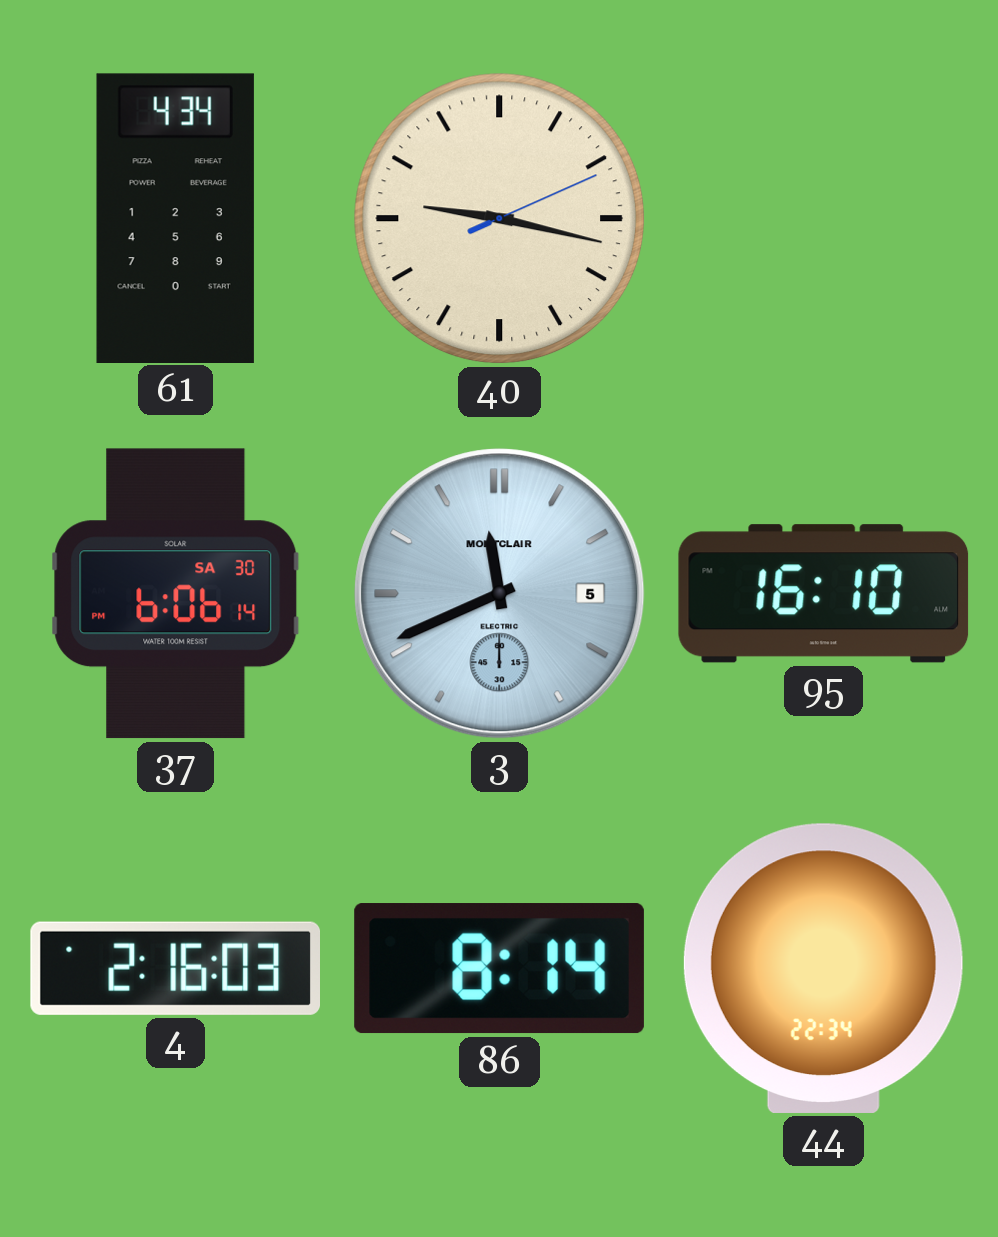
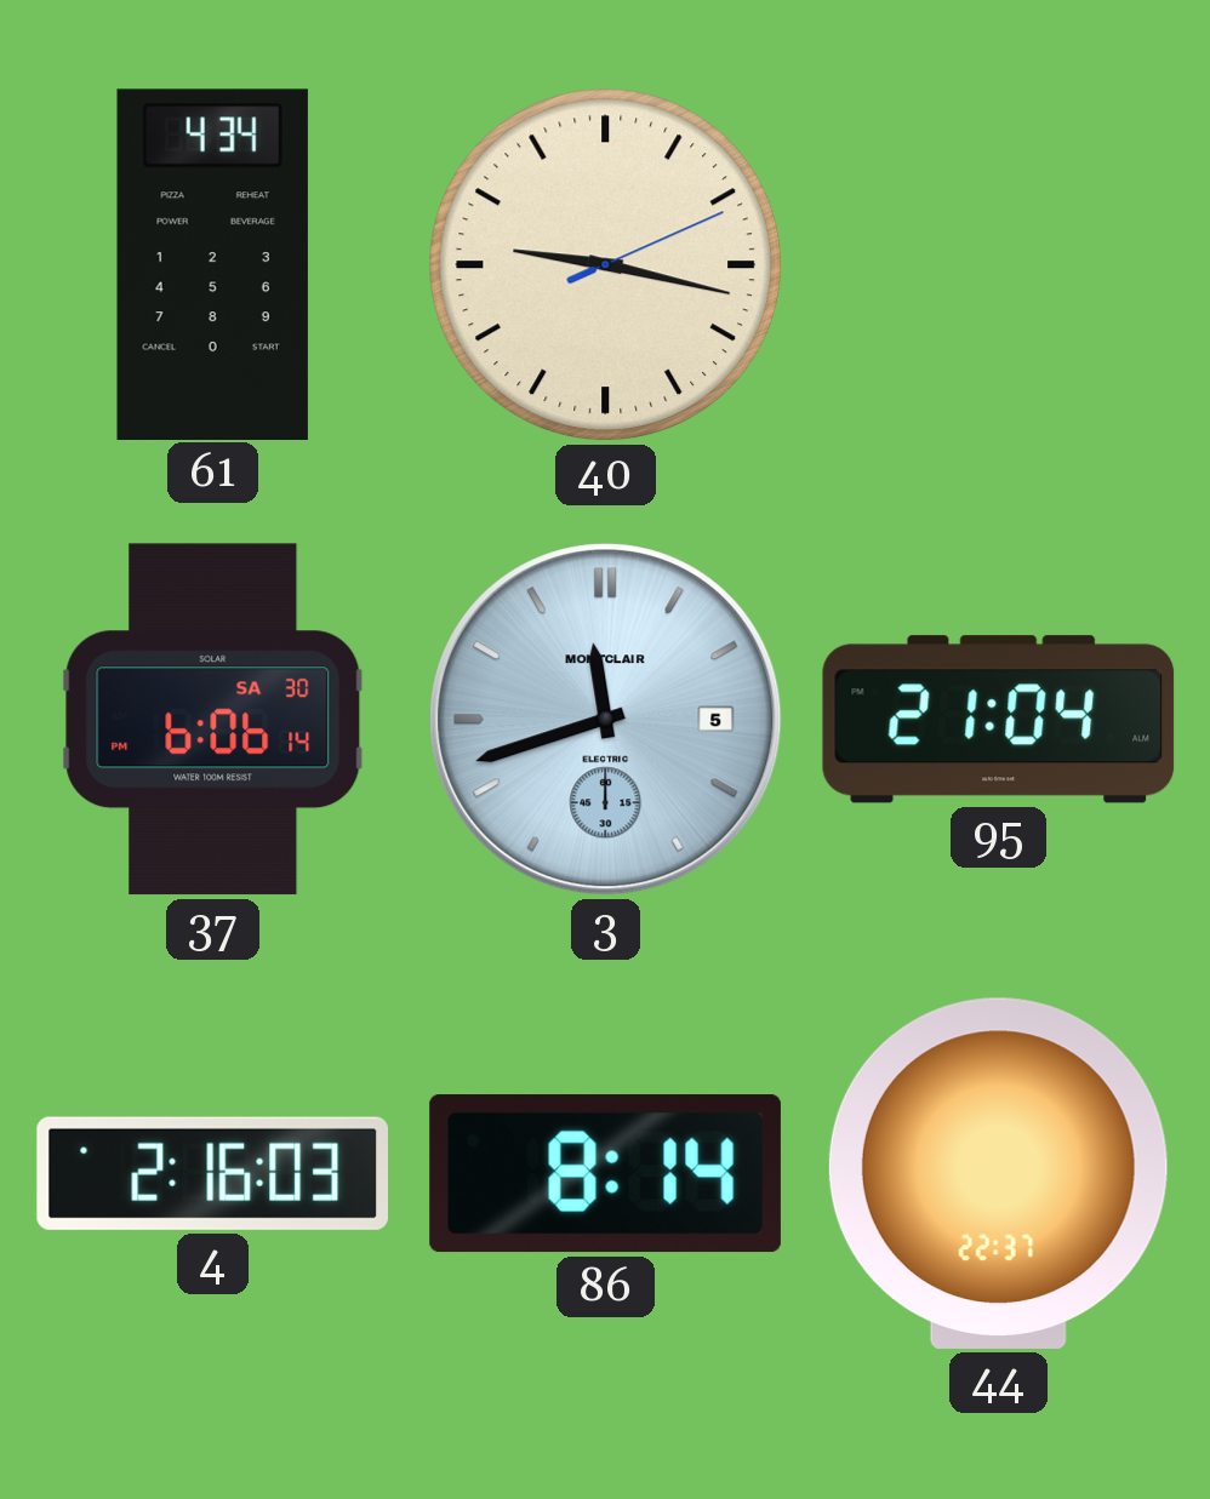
3: 11:41 -> 11:42 (606, 720)
95: 16:10 -> 21:04 (999, 720)
44: 22:34 -> 22:37 (998, 1173)
